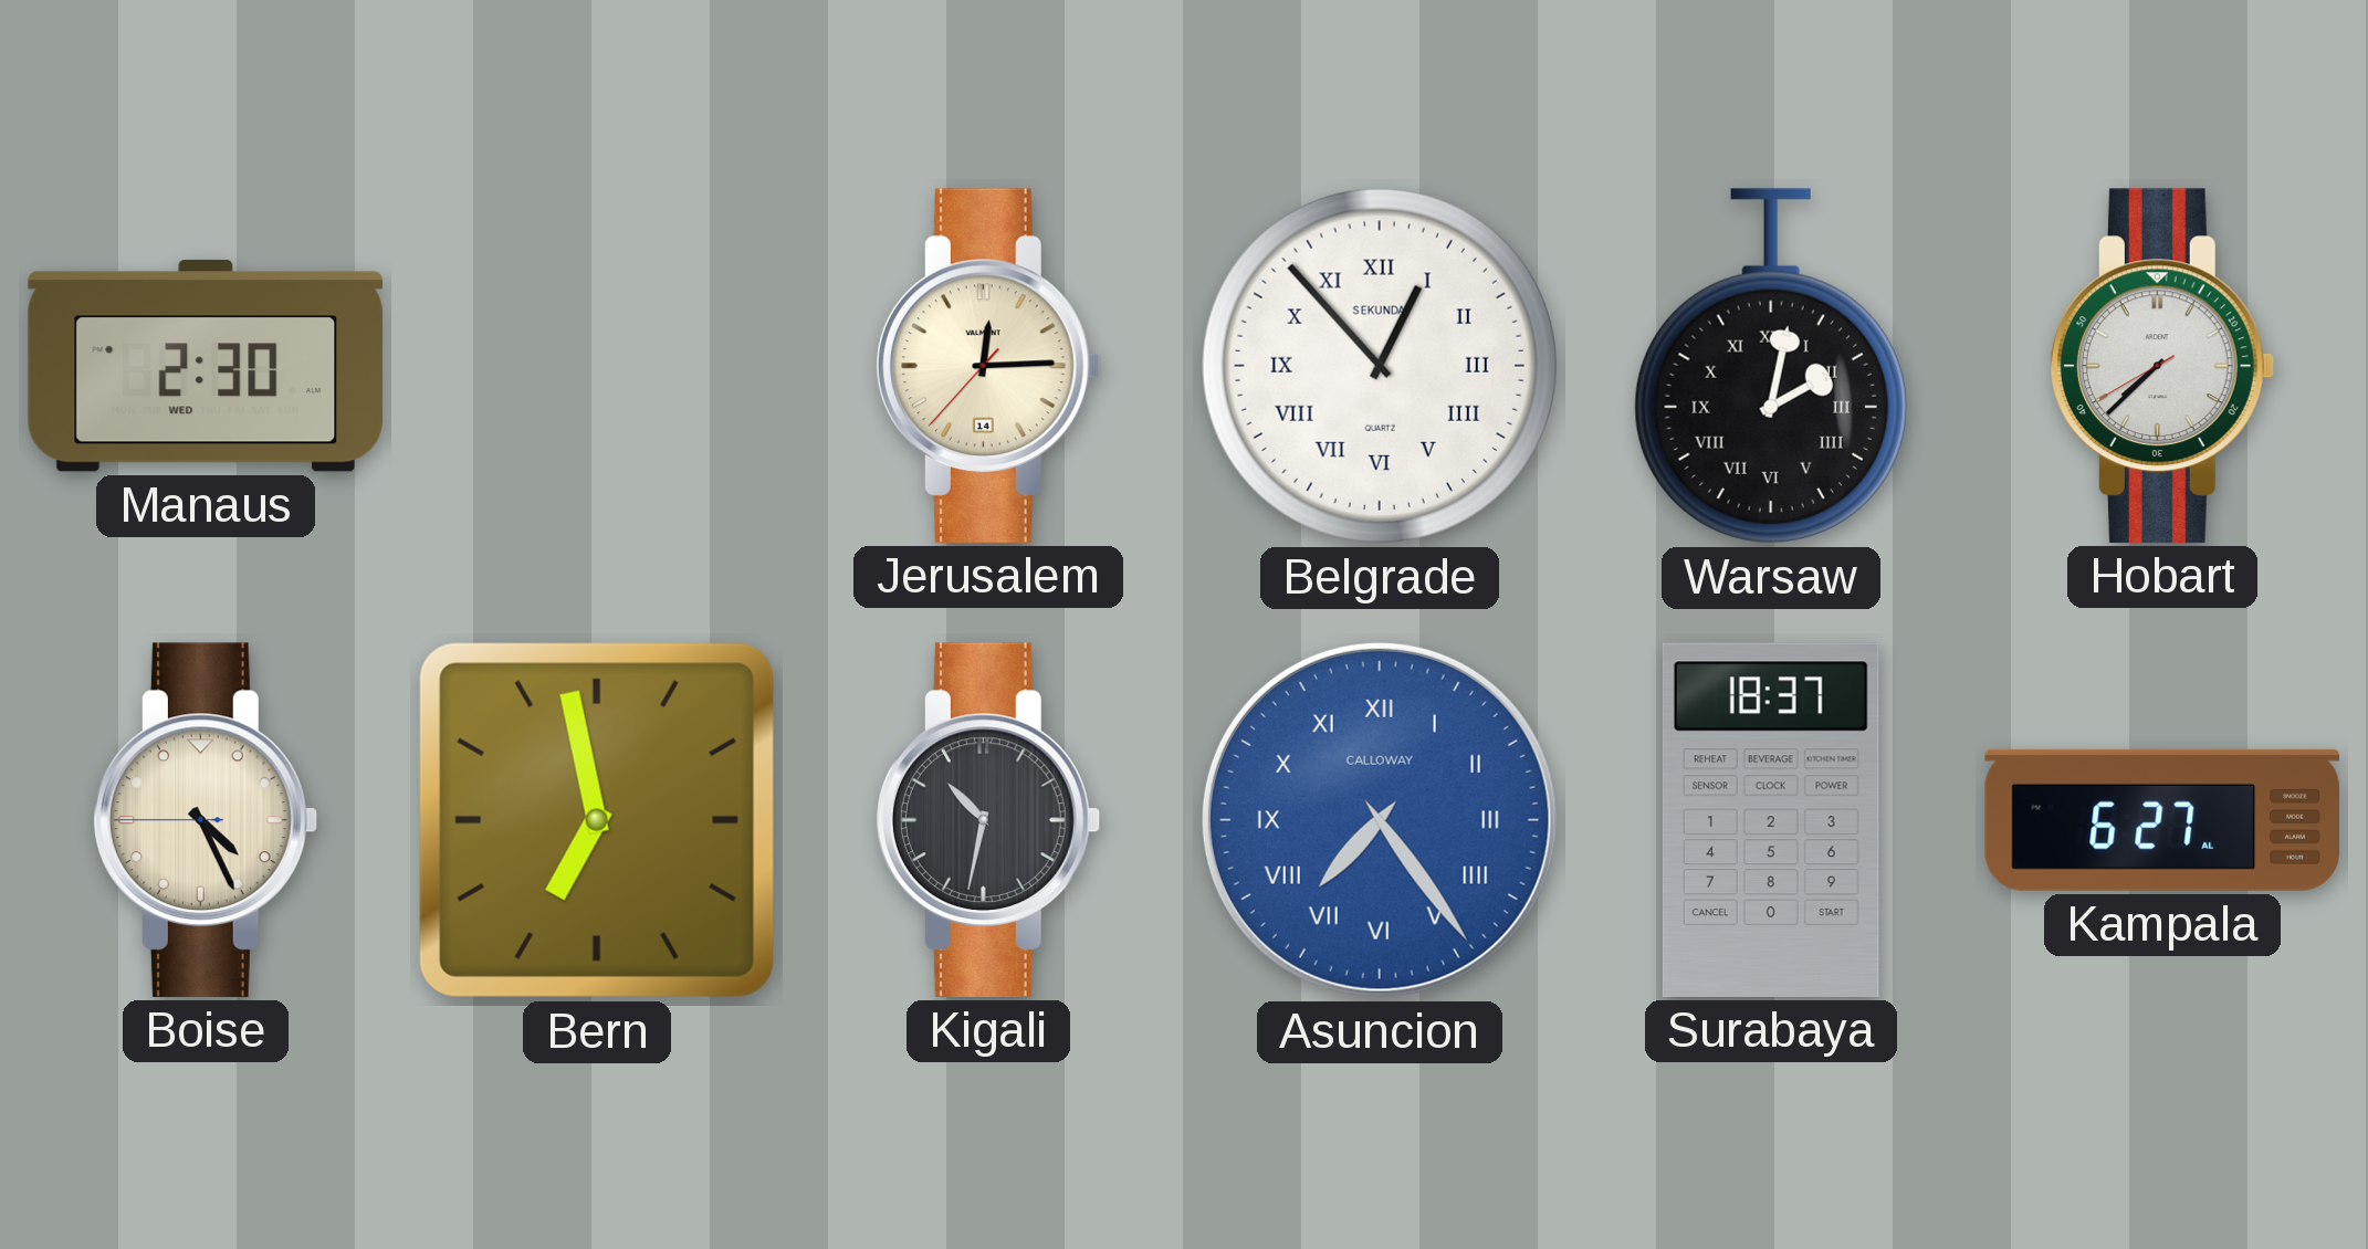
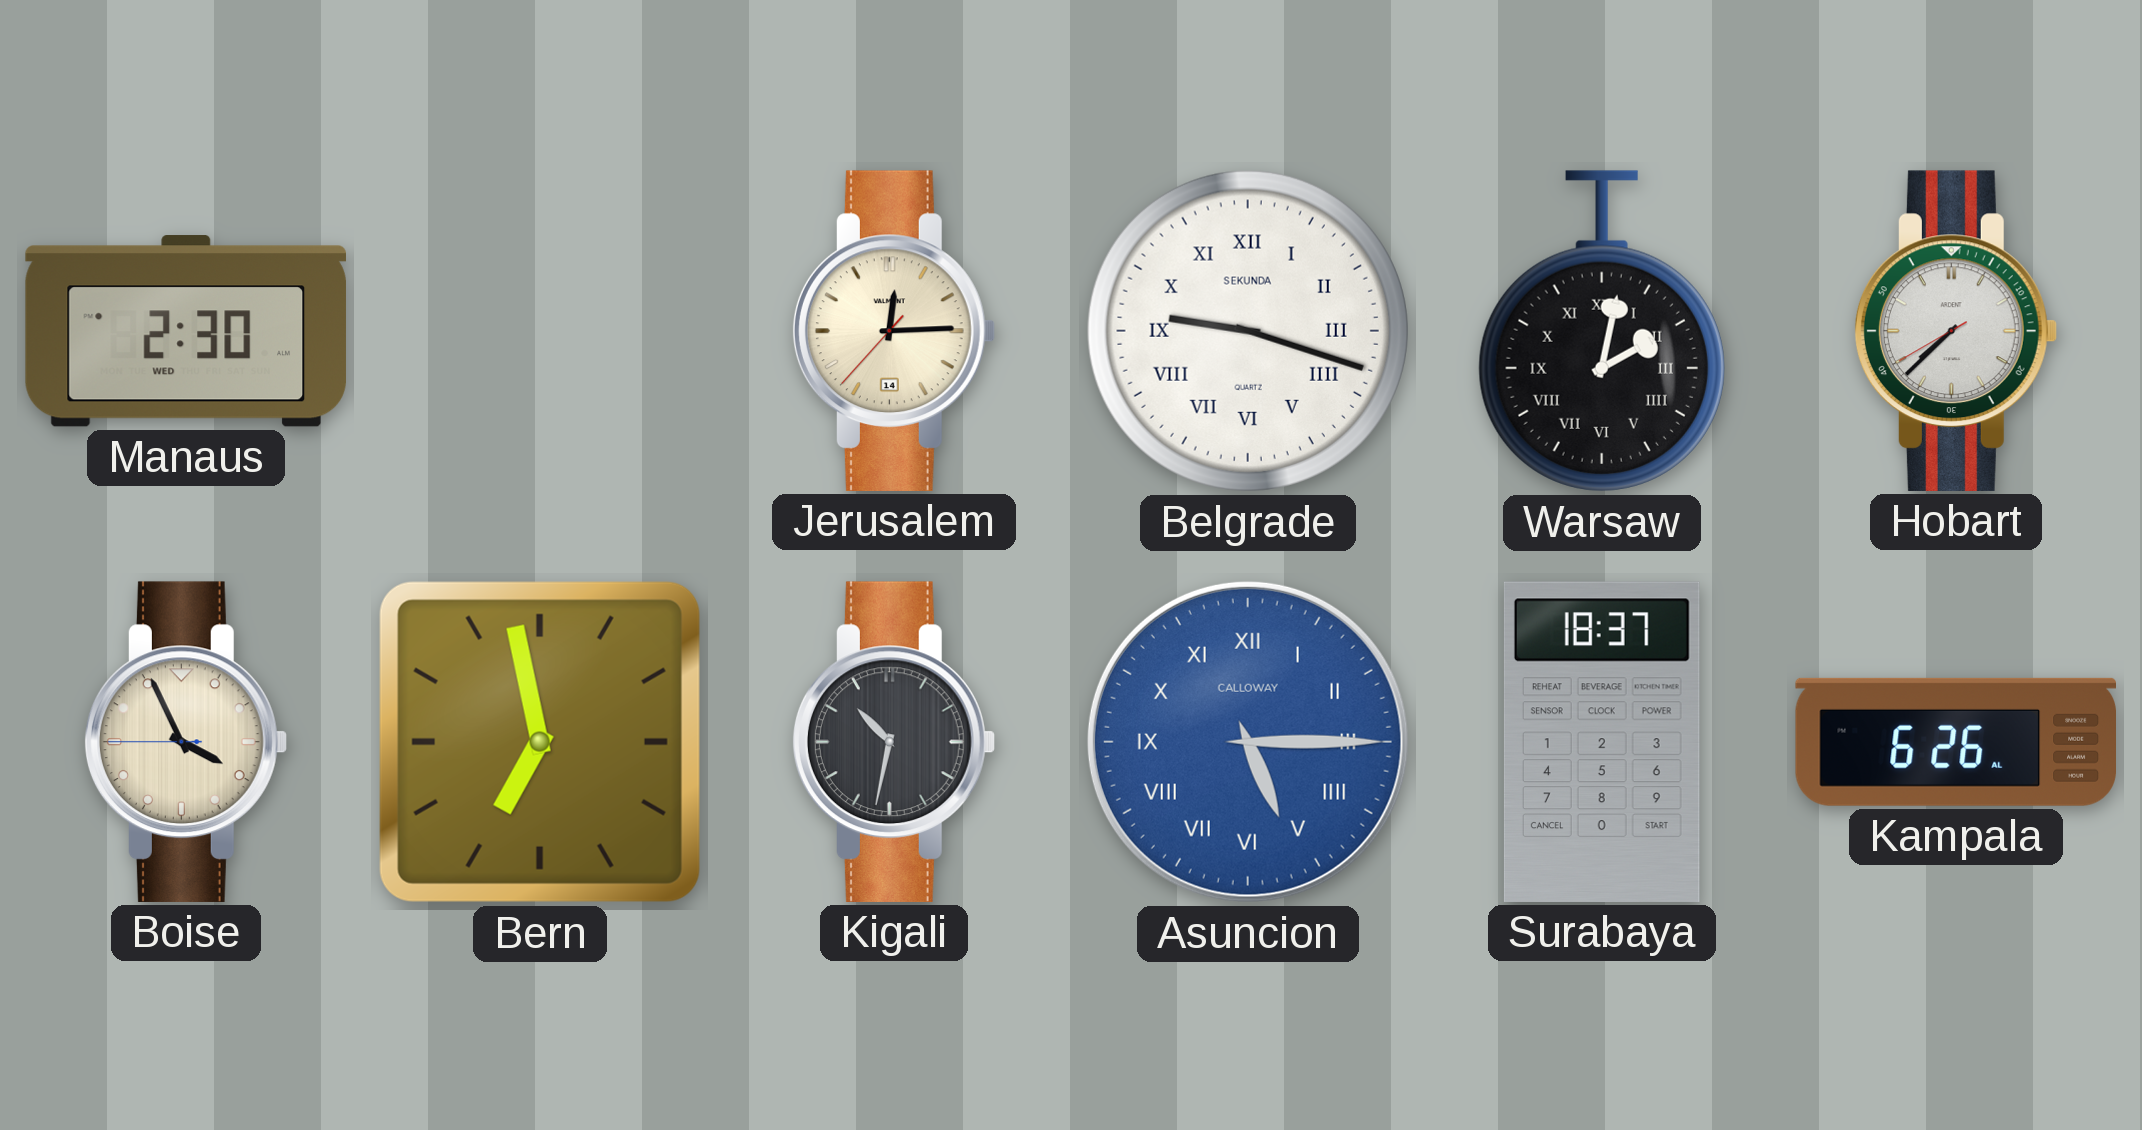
Belgrade: 12:53 -> 9:18 (1248, 331)
Boise: 4:25 -> 3:55 (185, 742)
Asuncion: 7:24 -> 5:15 (1248, 742)
Kampala: 6:27 -> 6:26 (1955, 742)
